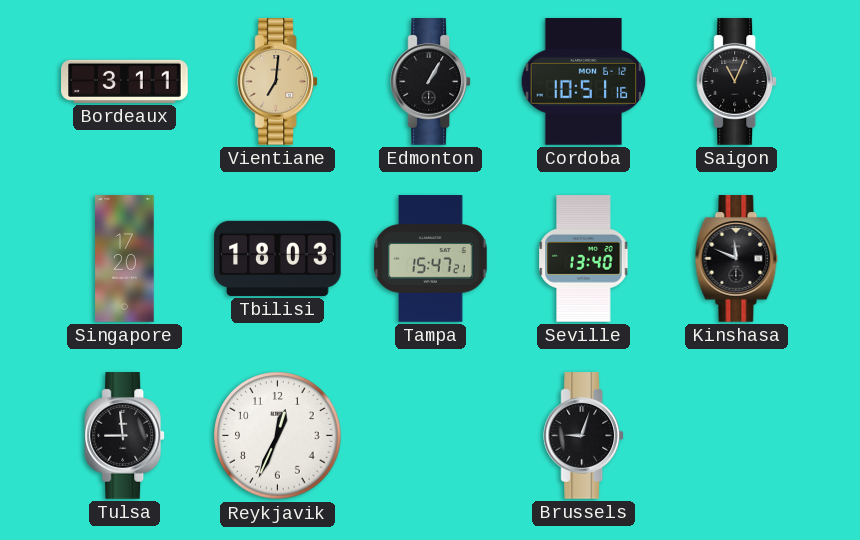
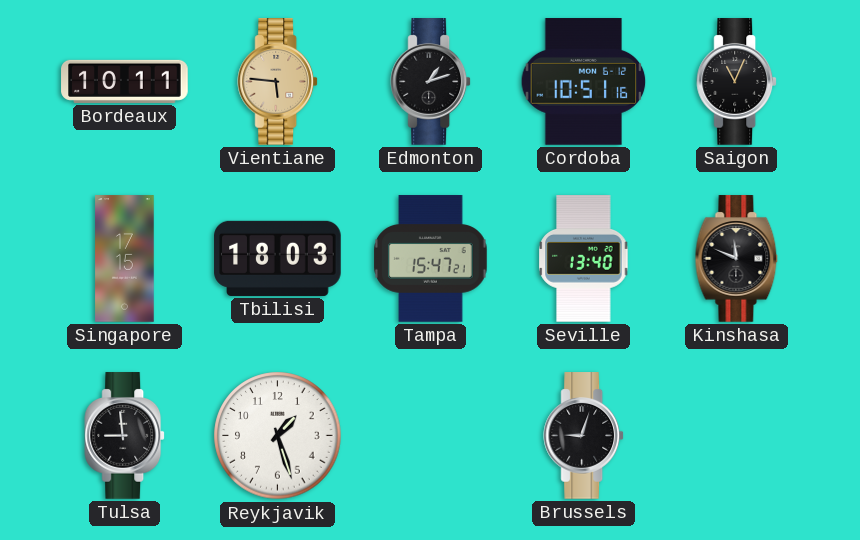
Bordeaux: 3:11 -> 10:11 (125, 81)
Vientiane: 7:01 -> 5:46 (278, 82)
Edmonton: 1:05 -> 1:12 (431, 82)
Singapore: 17:20 -> 17:15 (125, 259)
Reykjavik: 12:34 -> 1:27 (278, 436)
